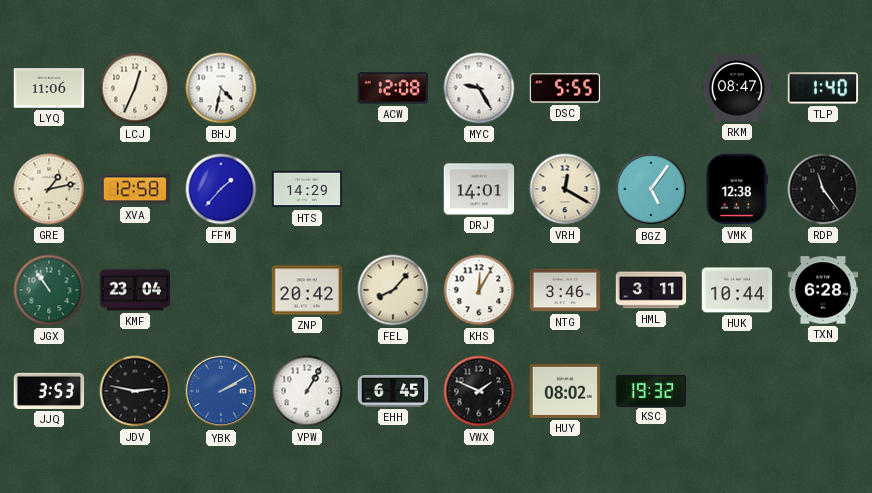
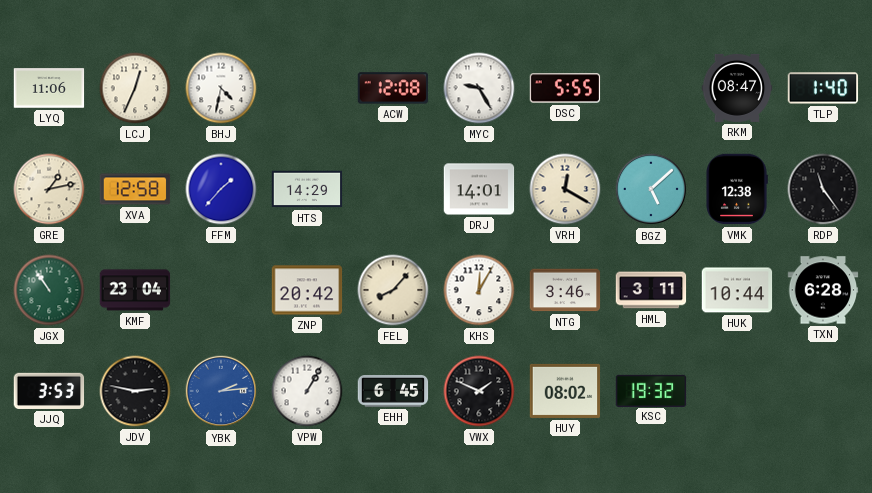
BGZ: 5:06 -> 5:08 (651, 189)
YBK: 2:10 -> 2:14 (221, 391)
